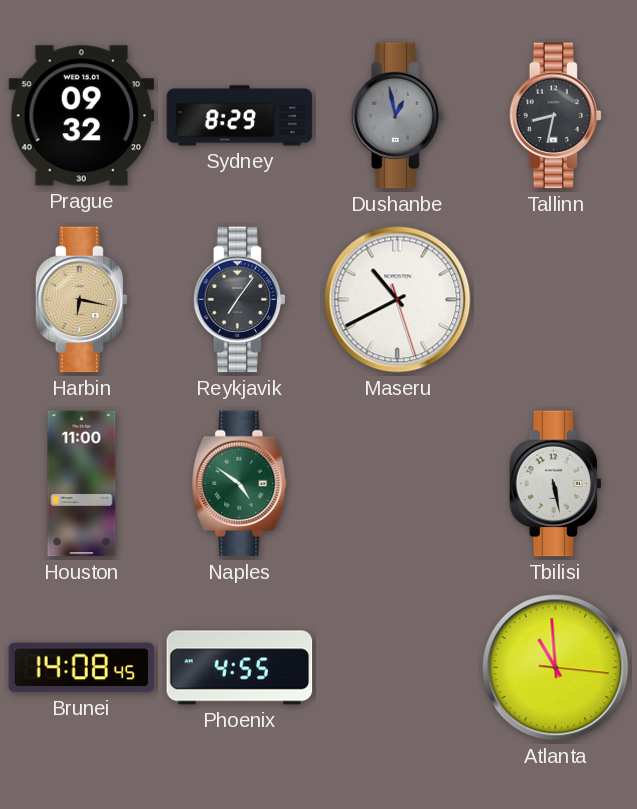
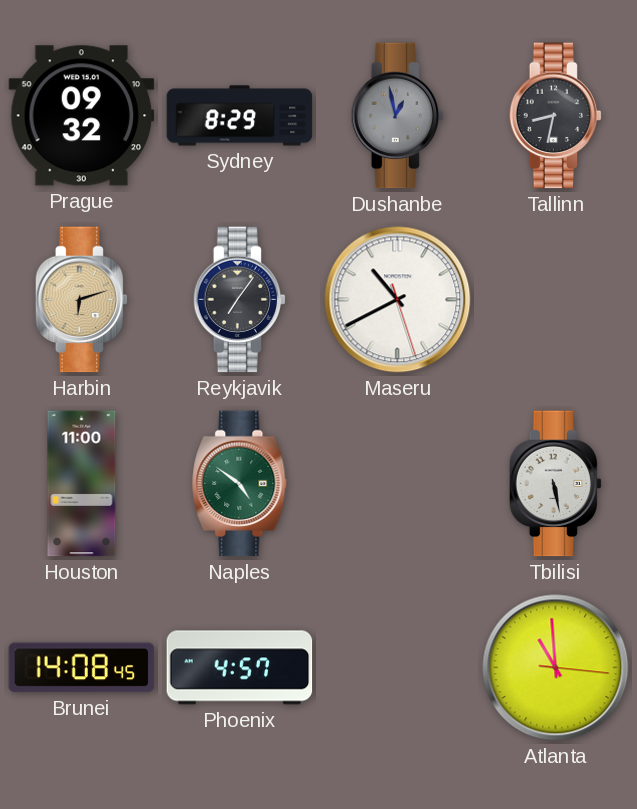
Harbin: 6:17 -> 6:12 (82, 300)
Phoenix: 4:55 -> 4:57 (240, 668)
